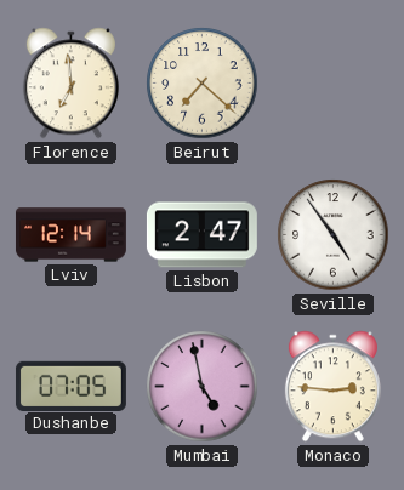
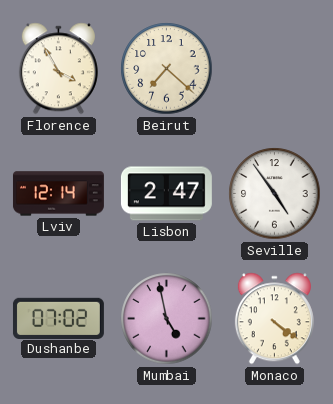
Florence: 6:59 -> 3:55 (58, 69)
Dushanbe: 07:05 -> 07:02 (58, 318)
Monaco: 2:46 -> 4:21 (274, 319)
